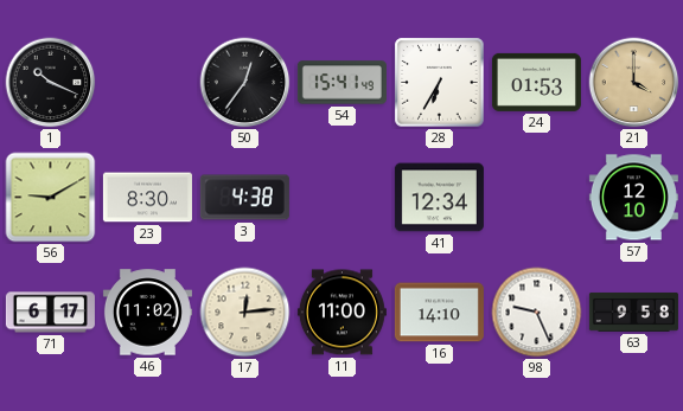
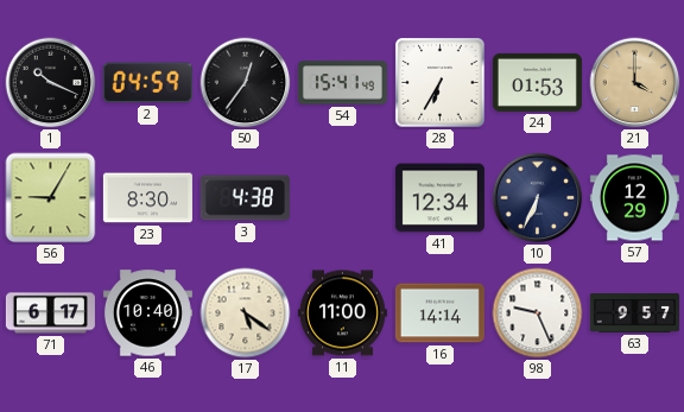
2: none -> 04:59 (147, 83)
56: 9:10 -> 9:05 (51, 198)
10: none -> 6:34 (538, 198)
57: 12:10 -> 12:29 (634, 198)
46: 11:02 -> 10:40 (147, 313)
17: 12:14 -> 5:21 (246, 313)
16: 14:10 -> 14:14 (439, 313)
63: 9:58 -> 9:57 (634, 312)
